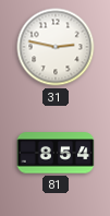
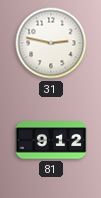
81: 8:54 -> 9:12 (51, 140)
